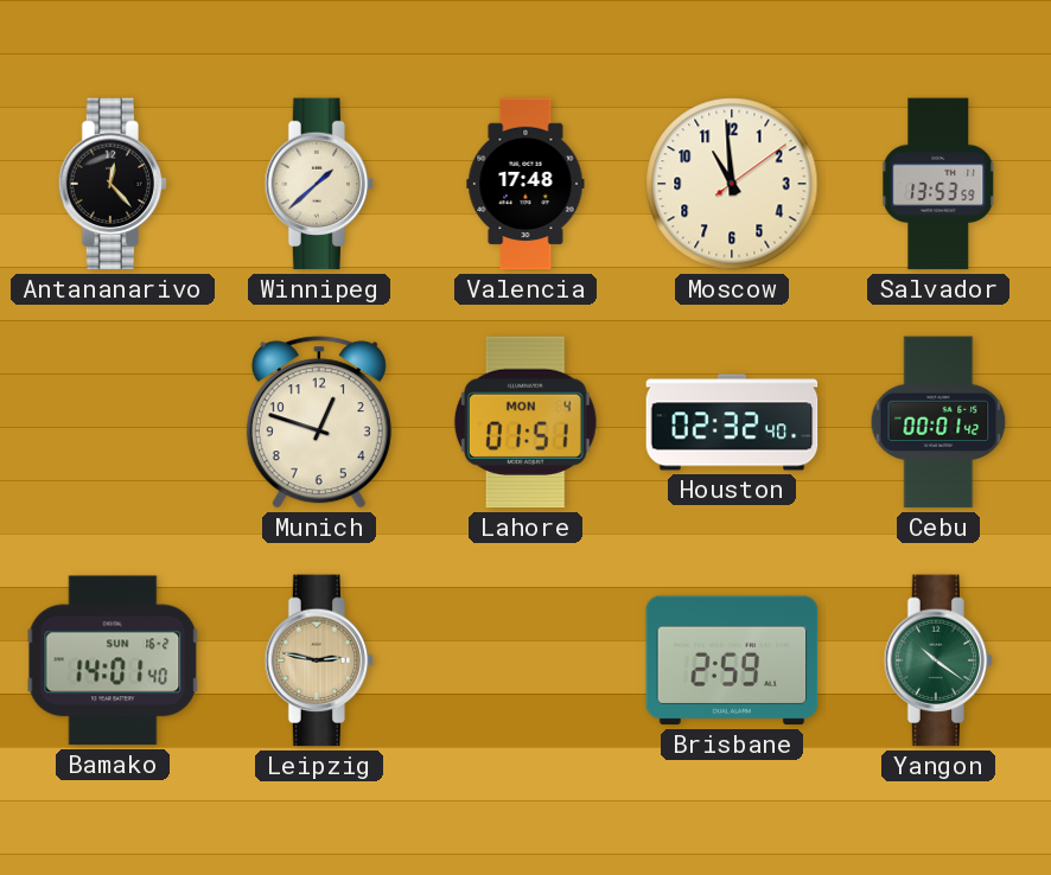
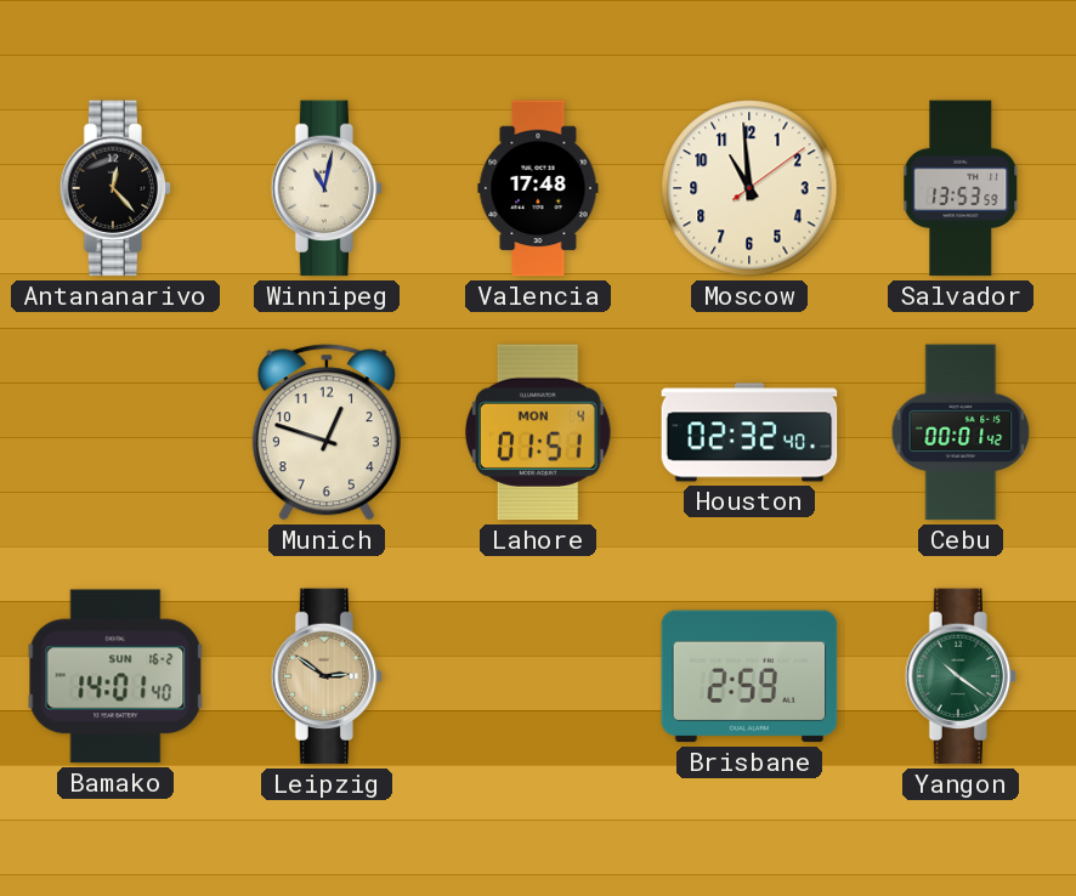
Winnipeg: 1:38 -> 11:02 (327, 188)
Leipzig: 2:47 -> 2:51 (327, 676)
